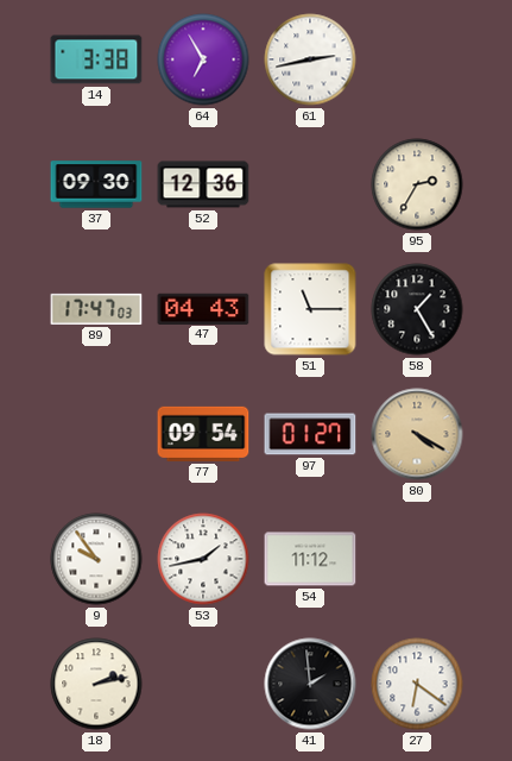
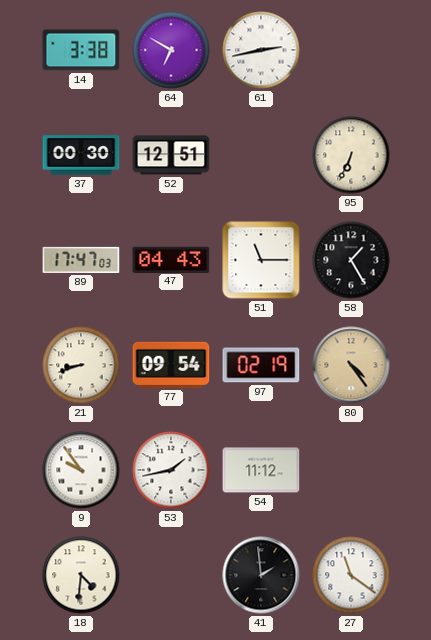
64: 6:55 -> 6:50 (171, 50)
37: 09:30 -> 00:30 (81, 155)
52: 12:36 -> 12:51 (171, 155)
95: 2:35 -> 6:34 (351, 155)
21: none -> 8:42 (81, 365)
97: 01:27 -> 02:19 (261, 365)
80: 4:20 -> 4:24 (351, 365)
18: 2:13 -> 4:31 (81, 575)
27: 6:21 -> 11:21 (351, 575)
